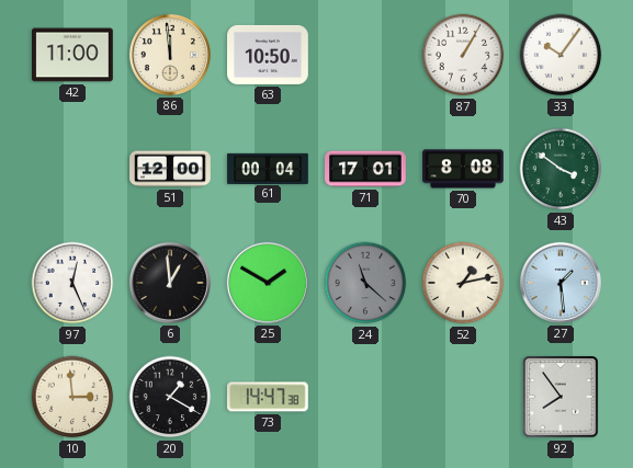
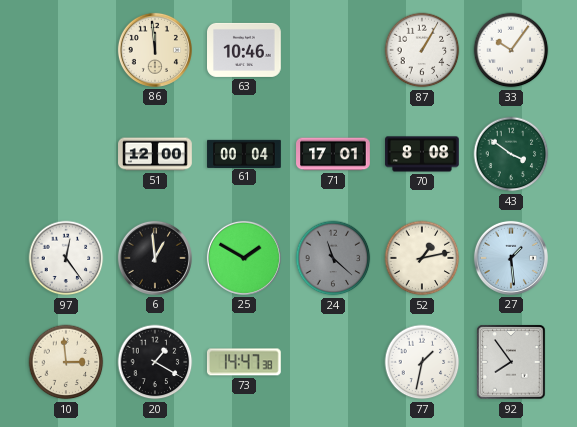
42: 11:00 -> none (74, 55)
63: 10:50 -> 10:46 (244, 50)
97: 12:26 -> 12:24 (66, 258)
77: none -> 1:32 (422, 362)
